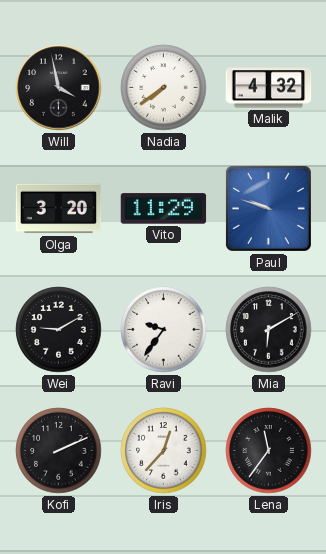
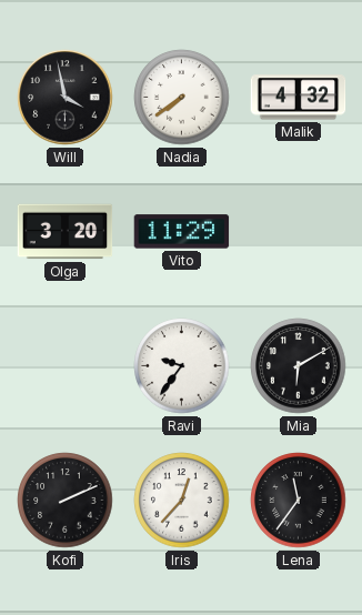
Paul: 9:48 -> none (268, 208)
Wei: 9:10 -> none (59, 330)
